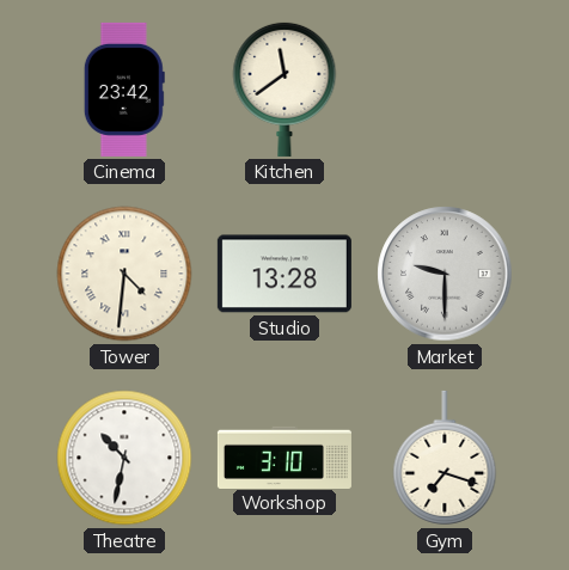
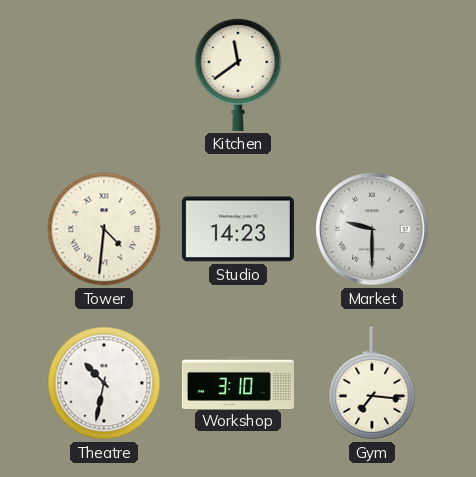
Cinema: 23:42 -> none (124, 90)
Studio: 13:28 -> 14:23 (238, 229)
Gym: 7:18 -> 7:16 (372, 383)
